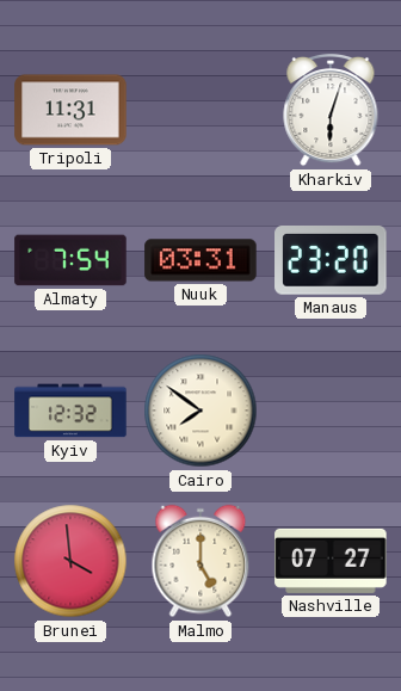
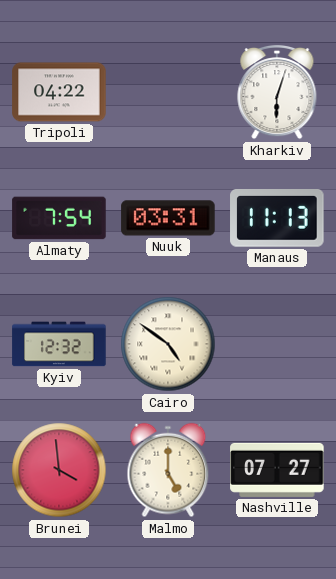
Tripoli: 11:31 -> 04:22 (59, 92)
Manaus: 23:20 -> 11:13 (277, 219)
Cairo: 7:51 -> 4:51 (168, 344)
